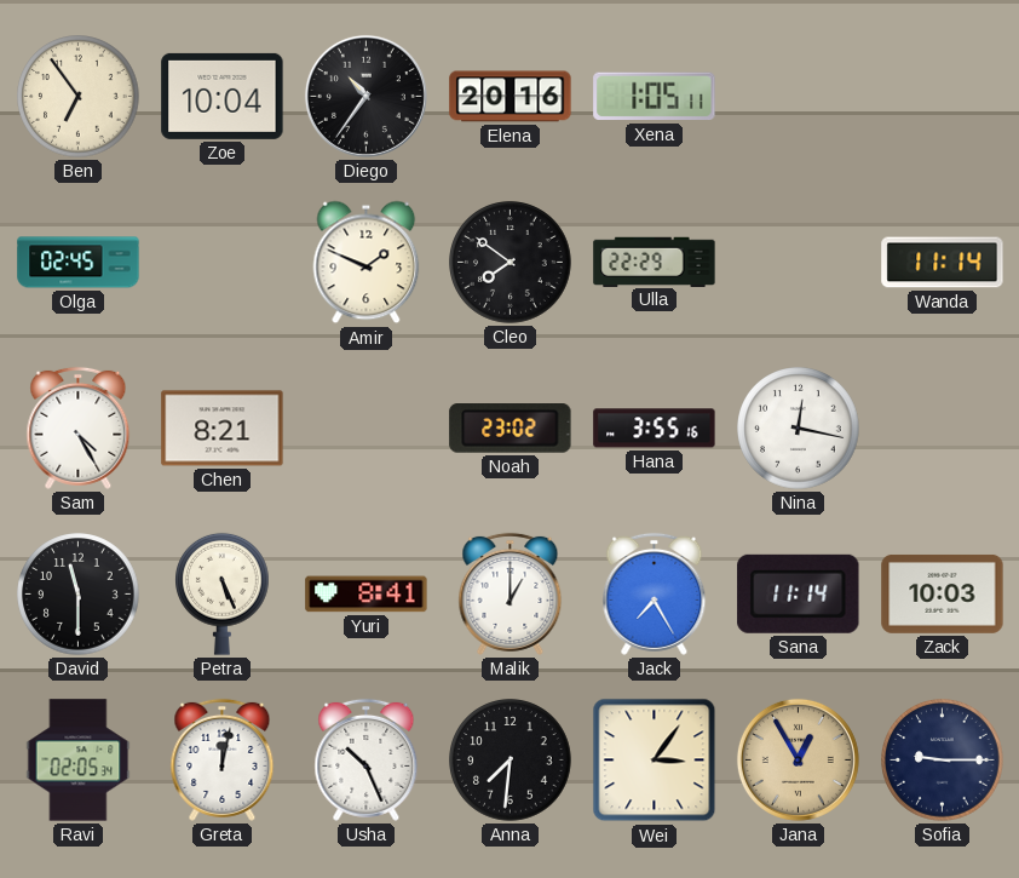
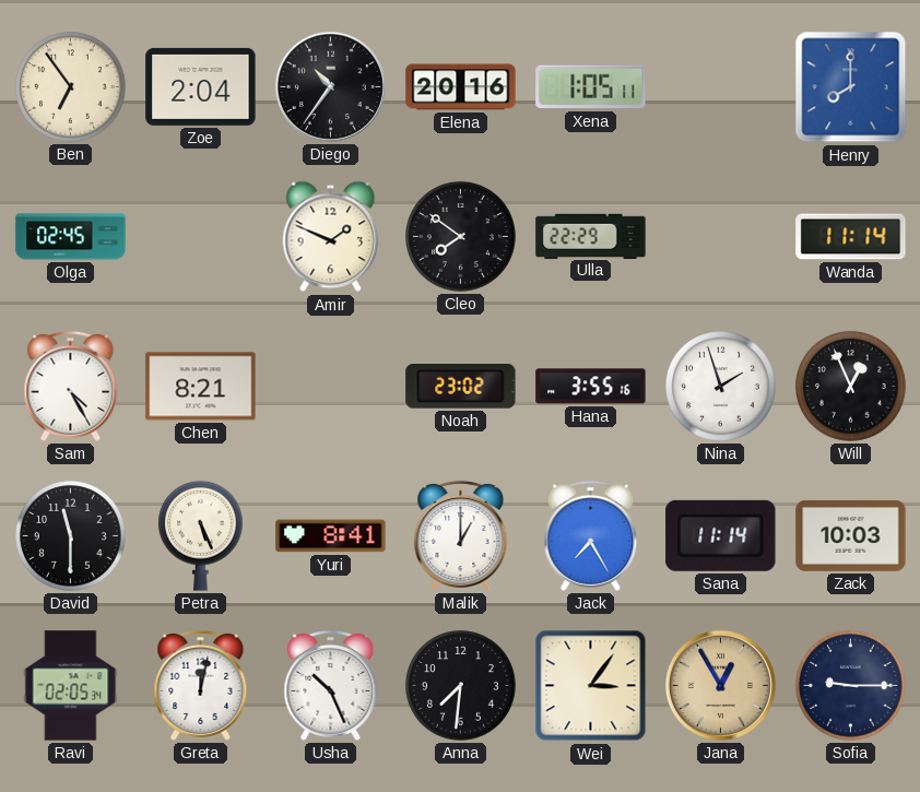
Zoe: 10:04 -> 2:04 (201, 86)
Henry: none -> 8:00 (851, 87)
Nina: 12:17 -> 1:57 (721, 387)
Will: none -> 12:56 (851, 387)
